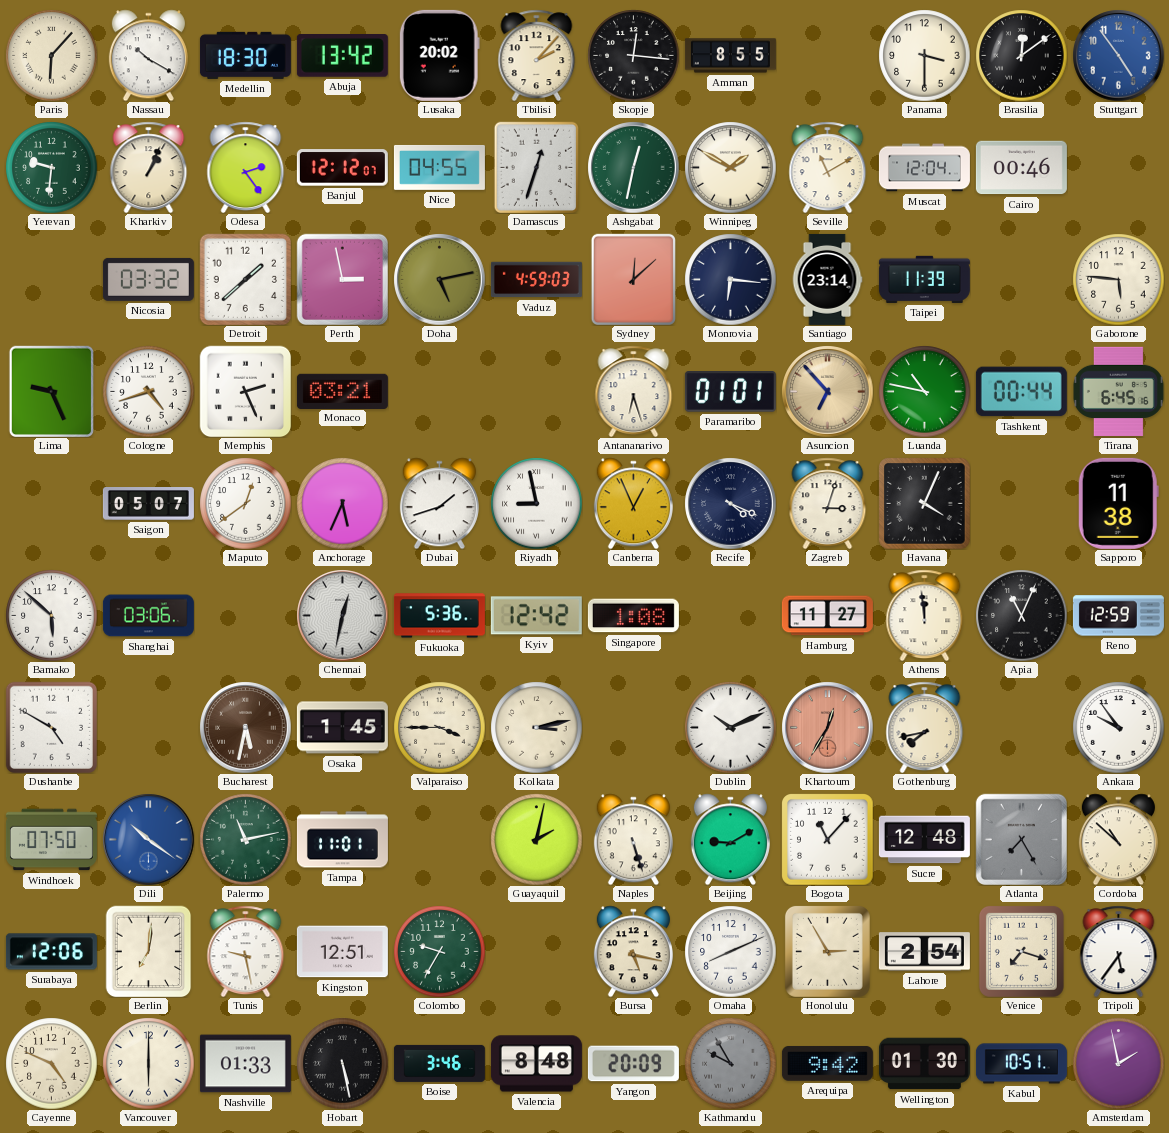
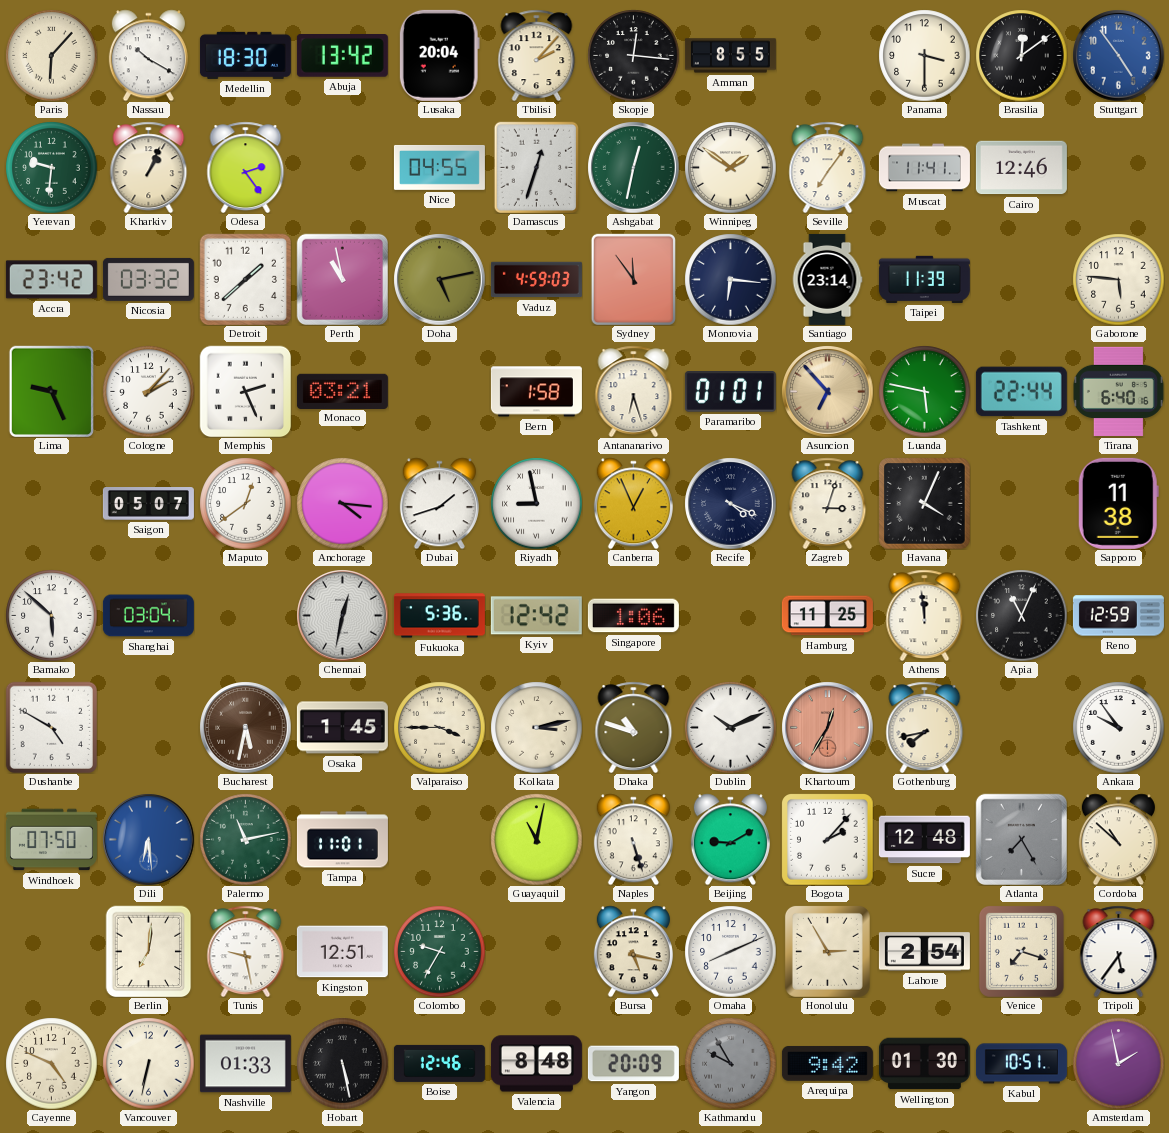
Lusaka: 20:02 -> 20:04 (439, 55)
Banjul: 12:12 -> none (342, 168)
Winnipeg: 1:50 -> 1:51 (730, 167)
Seville: 11:10 -> 7:06 (828, 167)
Muscat: 12:04 -> 11:41 (924, 168)
Cairo: 00:46 -> 12:46 (1021, 168)
Accra: none -> 23:42 (51, 280)
Perth: 2:58 -> 10:58 (342, 279)
Sydney: 12:08 -> 11:54 (633, 279)
Cologne: 4:42 -> 2:07 (148, 391)
Bern: none -> 1:58 (536, 392)
Luanda: 10:47 -> 5:47 (924, 391)
Tashkent: 00:44 -> 22:44 (1021, 392)
Tirana: 6:45 -> 6:40 (1118, 392)
Anchorage: 5:34 -> 4:16 (342, 503)
Shanghai: 03:06 -> 03:04 (148, 616)
Singapore: 1:08 -> 1:06 (633, 616)
Hamburg: 11:27 -> 11:25 (827, 616)
Dhaka: none -> 10:48 (634, 727)
Dili: 10:21 -> 6:29 (148, 839)
Guayaquil: 2:02 -> 11:02 (536, 839)
Bogota: 11:07 -> 2:07 (828, 840)
Surabaya: 12:06 -> none (51, 952)
Vancouver: 6:00 -> 6:32 (148, 1063)
Boise: 3:46 -> 12:46 (439, 1063)
